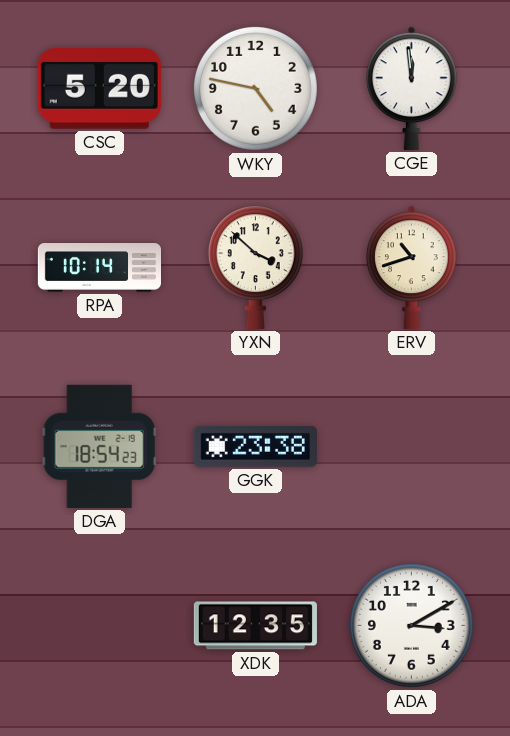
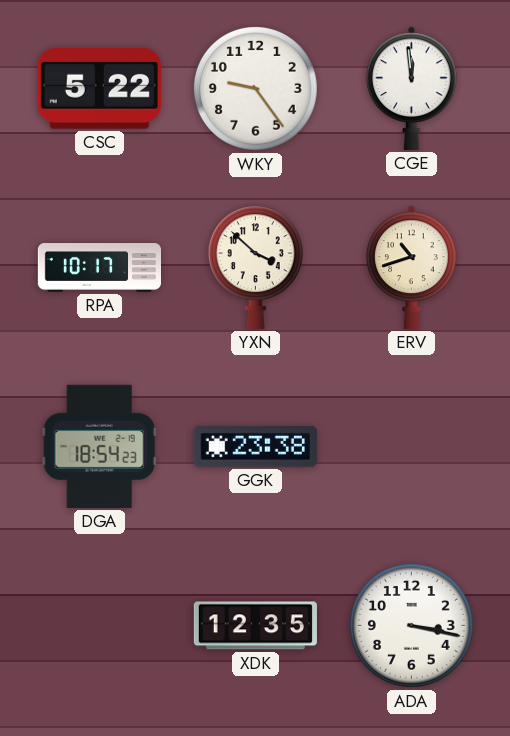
CSC: 5:20 -> 5:22 (99, 88)
WKY: 4:47 -> 9:24 (255, 88)
RPA: 10:14 -> 10:17 (99, 268)
ADA: 3:10 -> 3:17 (411, 625)
